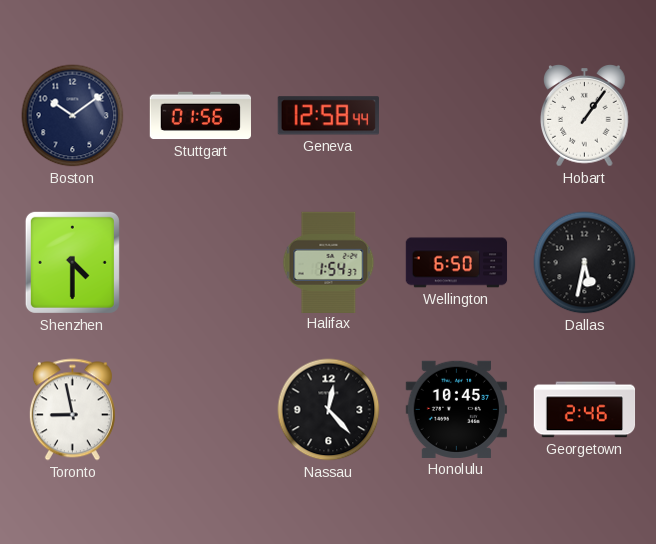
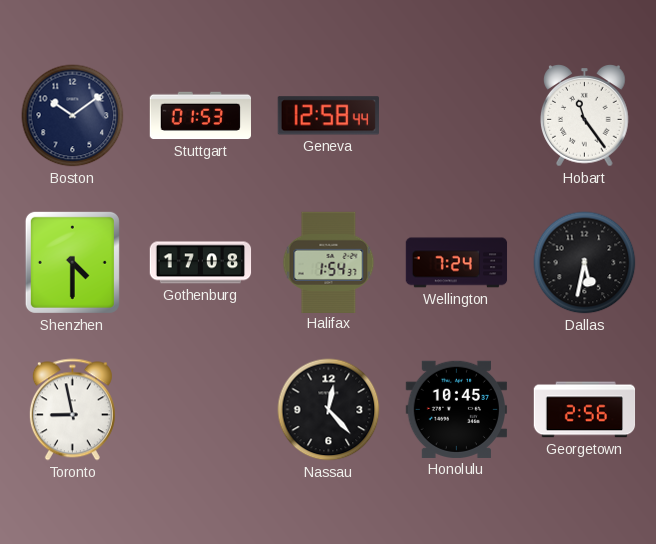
Stuttgart: 01:56 -> 01:53 (200, 116)
Hobart: 1:06 -> 11:24 (585, 116)
Gothenburg: none -> 17:08 (201, 263)
Wellington: 6:50 -> 7:24 (457, 263)
Georgetown: 2:46 -> 2:56 (585, 410)
